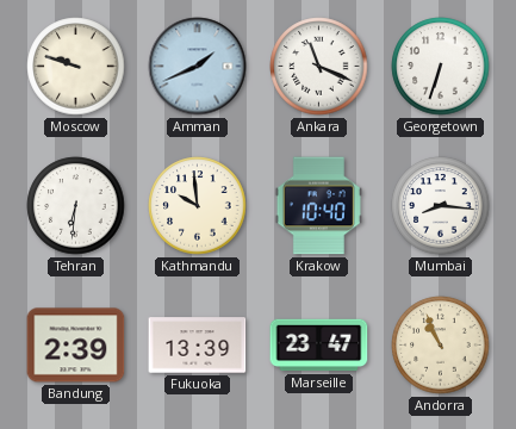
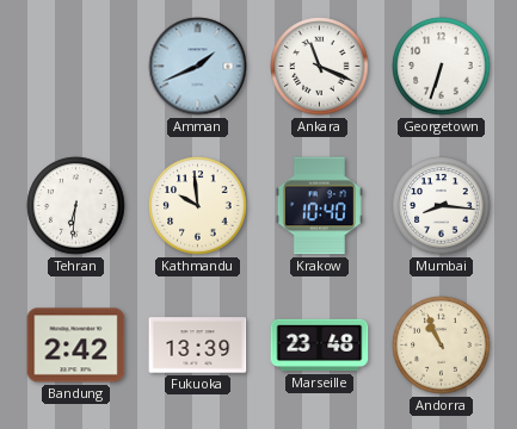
Moscow: 9:48 -> none (76, 67)
Bandung: 2:39 -> 2:42 (76, 346)
Marseille: 23:47 -> 23:48 (320, 346)
